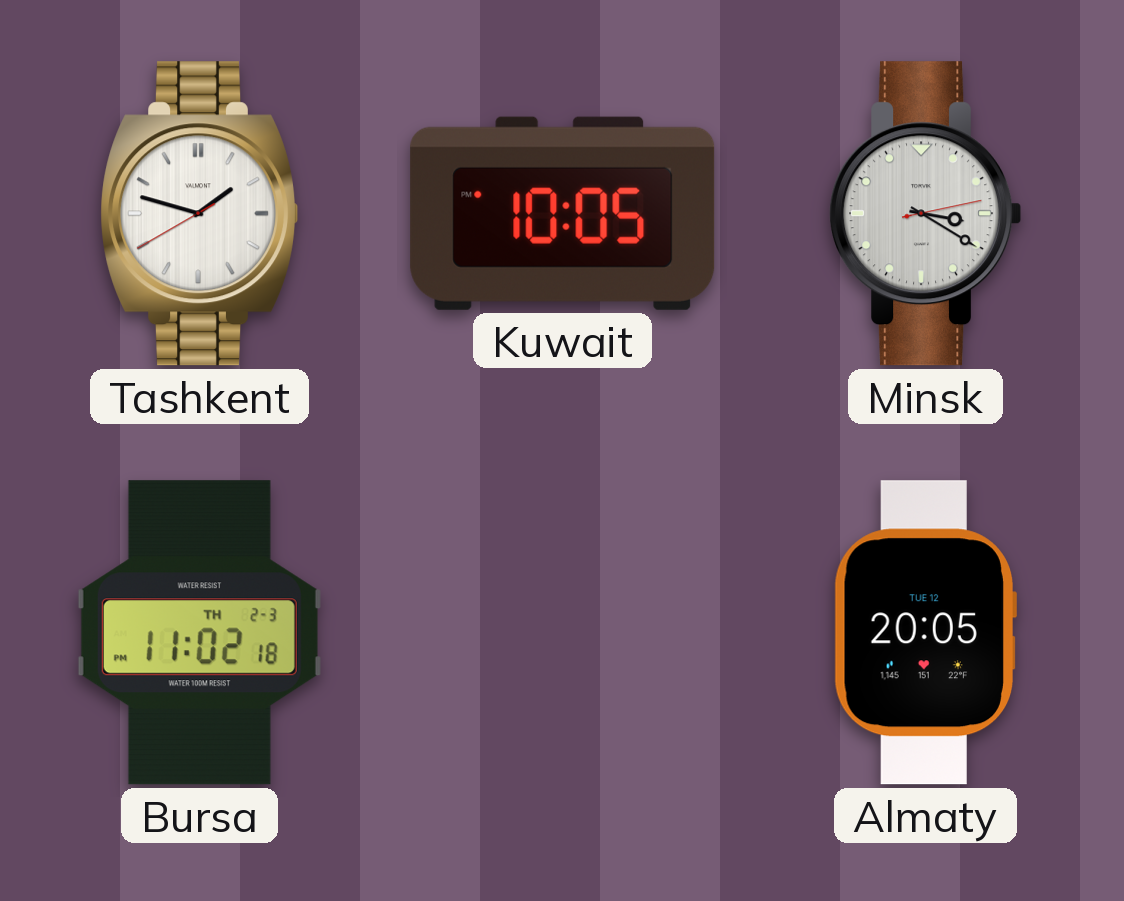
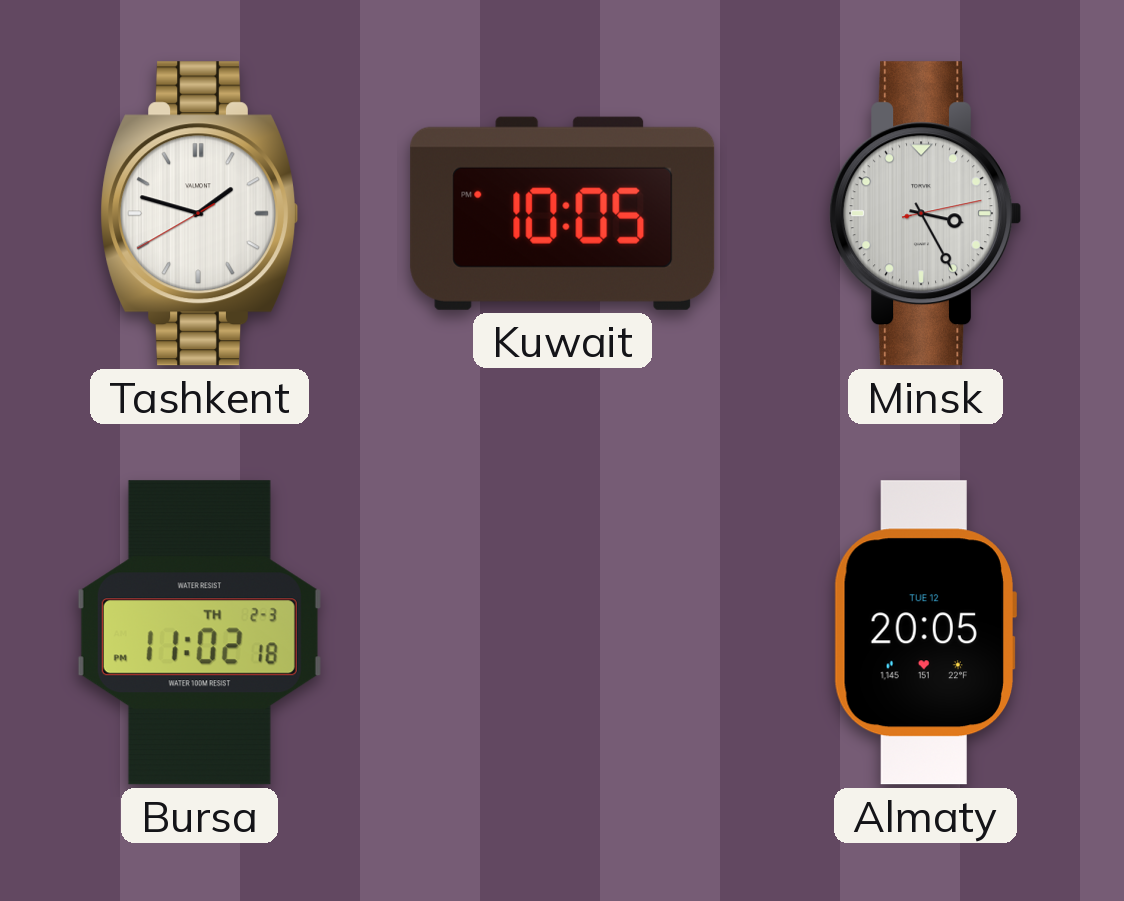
Minsk: 3:20 -> 3:25 (926, 214)
